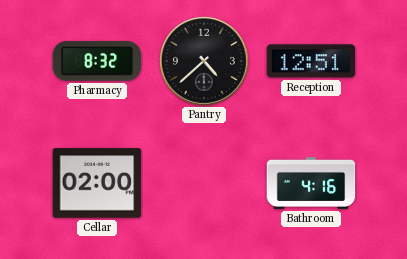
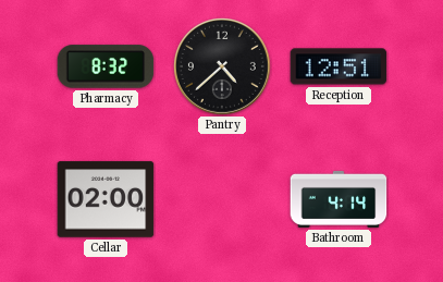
Bathroom: 4:16 -> 4:14 (339, 199)
